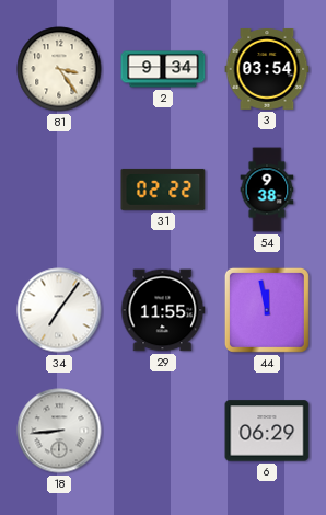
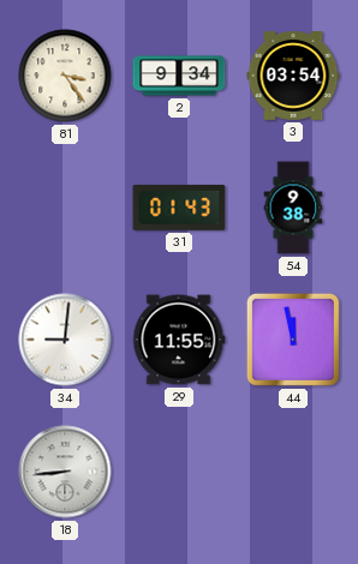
31: 02:22 -> 01:43 (179, 208)
34: 7:06 -> 9:01 (65, 340)
6: 06:29 -> none (267, 431)
